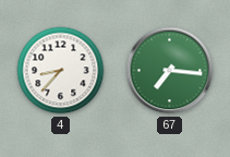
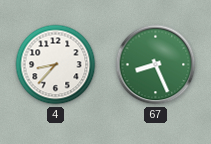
67: 7:16 -> 8:26 (156, 65)
